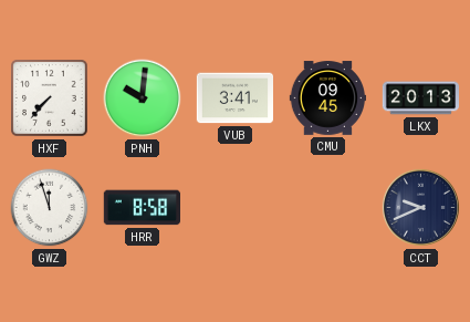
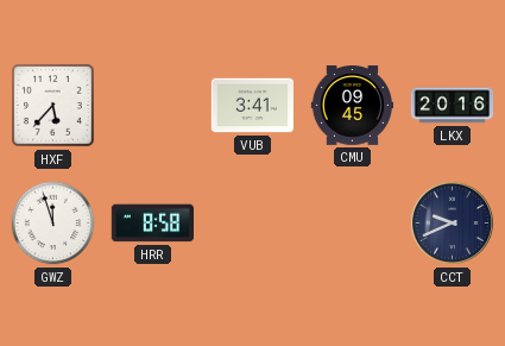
HXF: 7:37 -> 5:37 (53, 106)
PNH: 10:01 -> none (143, 98)
LKX: 20:13 -> 20:16 (452, 106)
